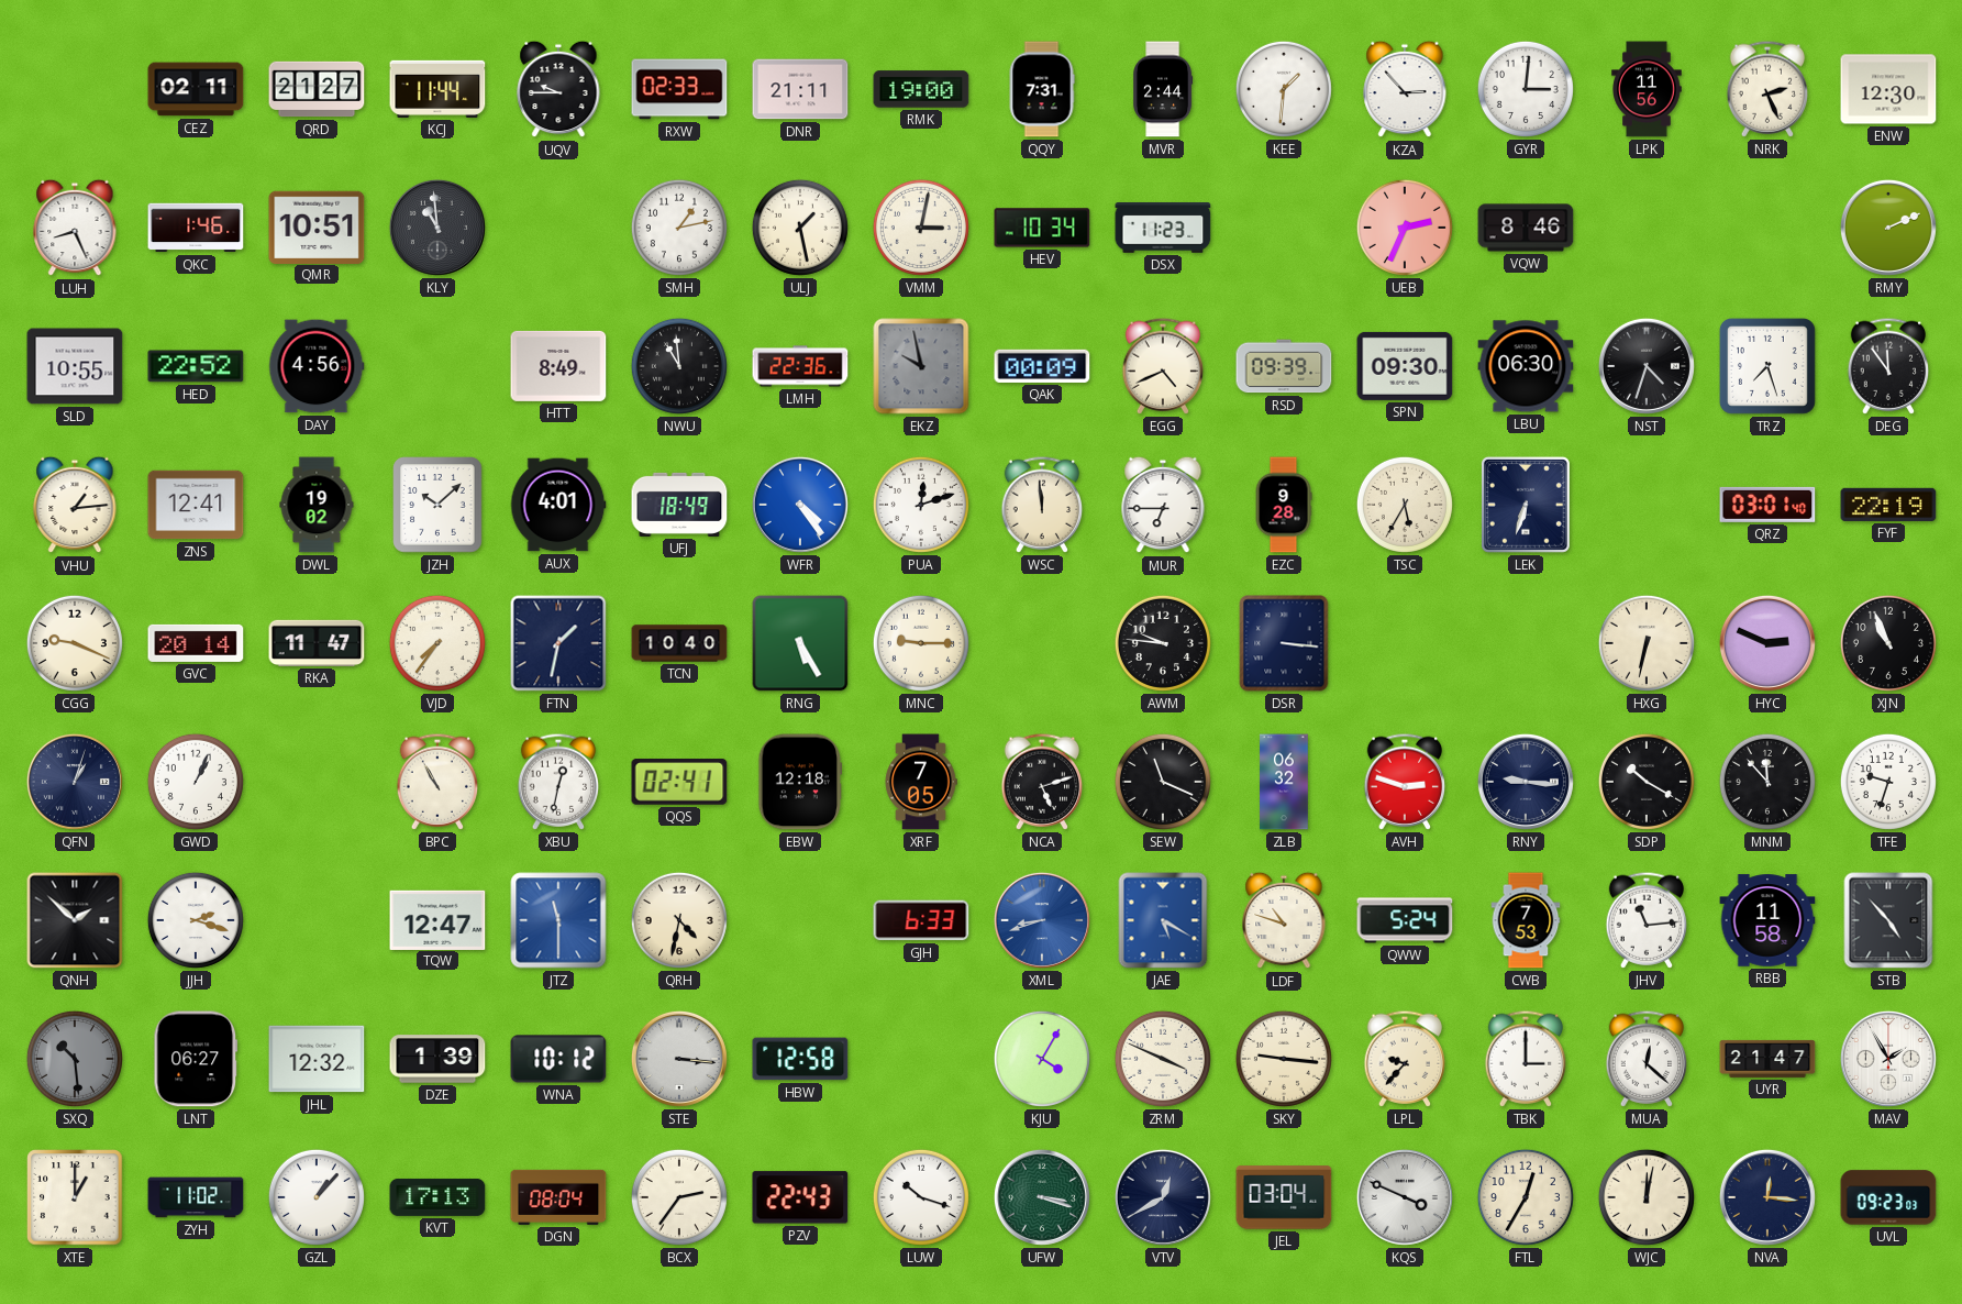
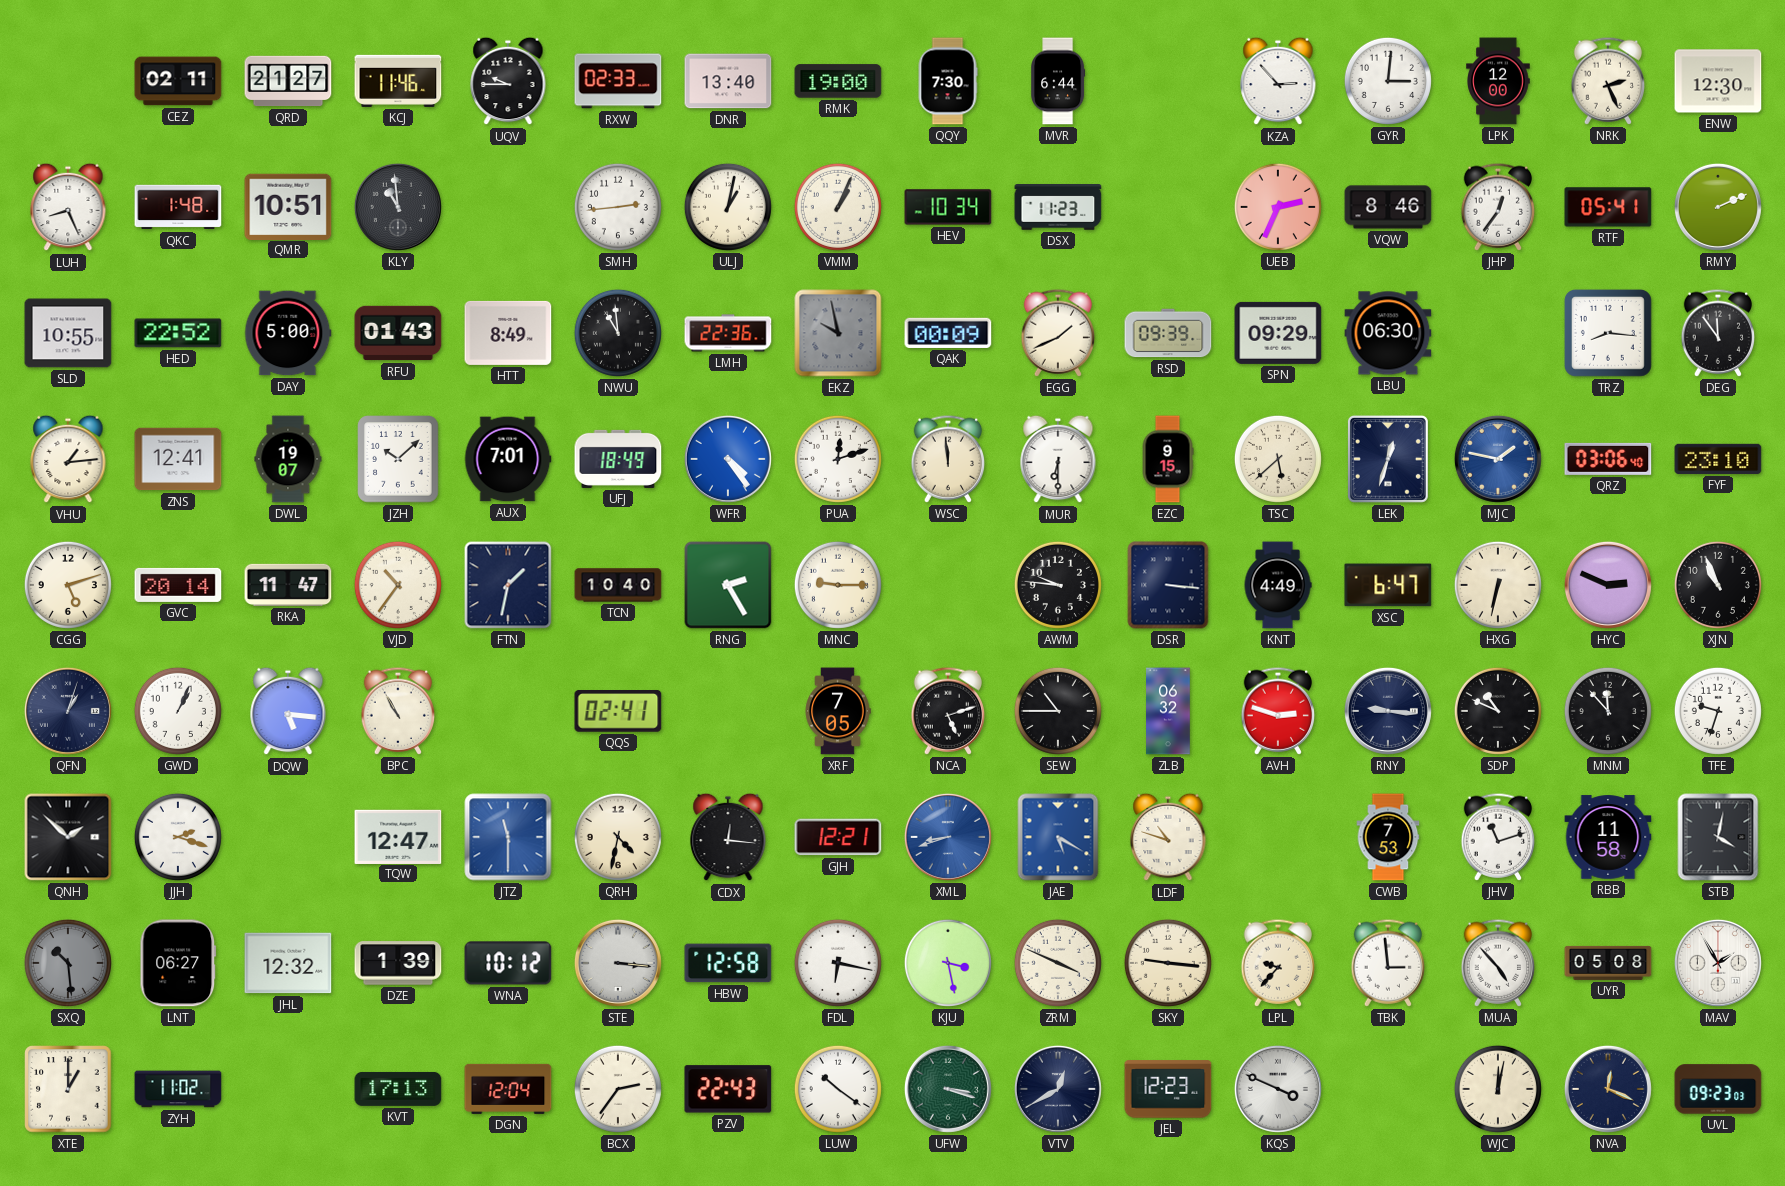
KCJ: 11:44 -> 11:46 (398, 81)
DNR: 21:11 -> 13:40 (728, 81)
QQY: 7:31 -> 7:30 (948, 81)
MVR: 2:44 -> 6:44 (1058, 81)
KEE: 1:31 -> none (1284, 89)
LPK: 11:56 -> 12:00 (1498, 81)
QKC: 1:46 -> 1:48 (178, 207)
SMH: 1:13 -> 2:44 (618, 207)
ULJ: 1:28 -> 1:02 (728, 207)
VMM: 3:02 -> 1:04 (838, 207)
JHP: none -> 12:36 (1498, 207)
RTF: none -> 05:41 (1608, 207)
DAY: 4:56 -> 5:00 (288, 333)
RFU: none -> 01:43 (398, 333)
EGG: 4:41 -> 1:41 (1058, 333)
SPN: 09:30 -> 09:29 (1278, 333)
NST: 4:33 -> none (1647, 366)
TRZ: 7:27 -> 8:16 (1608, 333)
DWL: 19:02 -> 19:07 (288, 459)
AUX: 4:01 -> 7:01 (508, 459)
MUR: 6:45 -> 6:30 (1058, 459)
EZC: 9:28 -> 9:15 (1168, 459)
TSC: 5:35 -> 5:38 (1278, 459)
LEK: 6:33 -> 12:33 (1388, 459)
MJC: none -> 1:47 (1498, 459)
QRZ: 03:01 -> 03:06 (1608, 459)
FYF: 22:19 -> 23:10 (1718, 459)
CGG: 9:19 -> 5:12 (68, 585)
VJD: 7:36 -> 10:36 (398, 585)
RNG: 5:25 -> 2:25 (728, 585)
KNT: none -> 4:49 (1278, 585)
XSC: none -> 6:47 (1388, 585)
DQW: none -> 5:16 (288, 711)
XBU: 12:32 -> none (558, 782)
EBW: 12:18 -> none (800, 782)
SEW: 11:19 -> 10:45 (1058, 711)
SDP: 10:20 -> 10:49 (1498, 711)
CDX: none -> 12:16 (728, 837)
GJH: 6:33 -> 12:21 (838, 837)
QWW: 5:24 -> none (1405, 920)
JHV: 11:14 -> 11:12 (1498, 837)
STB: 4:53 -> 4:02 (1718, 837)
FDL: none -> 6:17 (838, 963)
KJU: 4:05 -> 3:28 (948, 963)
TBK: 3:00 -> 2:59 (1388, 963)
MUA: 12:22 -> 4:53 (1498, 963)
UYR: 21:47 -> 05:08 (1608, 963)
GZL: 1:07 -> none (317, 1197)
DGN: 08:04 -> 12:04 (508, 1089)
LUW: 10:18 -> 10:21 (838, 1089)
JEL: 03:04 -> 12:23 (1168, 1089)
FTL: 12:35 -> none (1526, 1197)
NVA: 12:16 -> 12:19 (1608, 1089)
